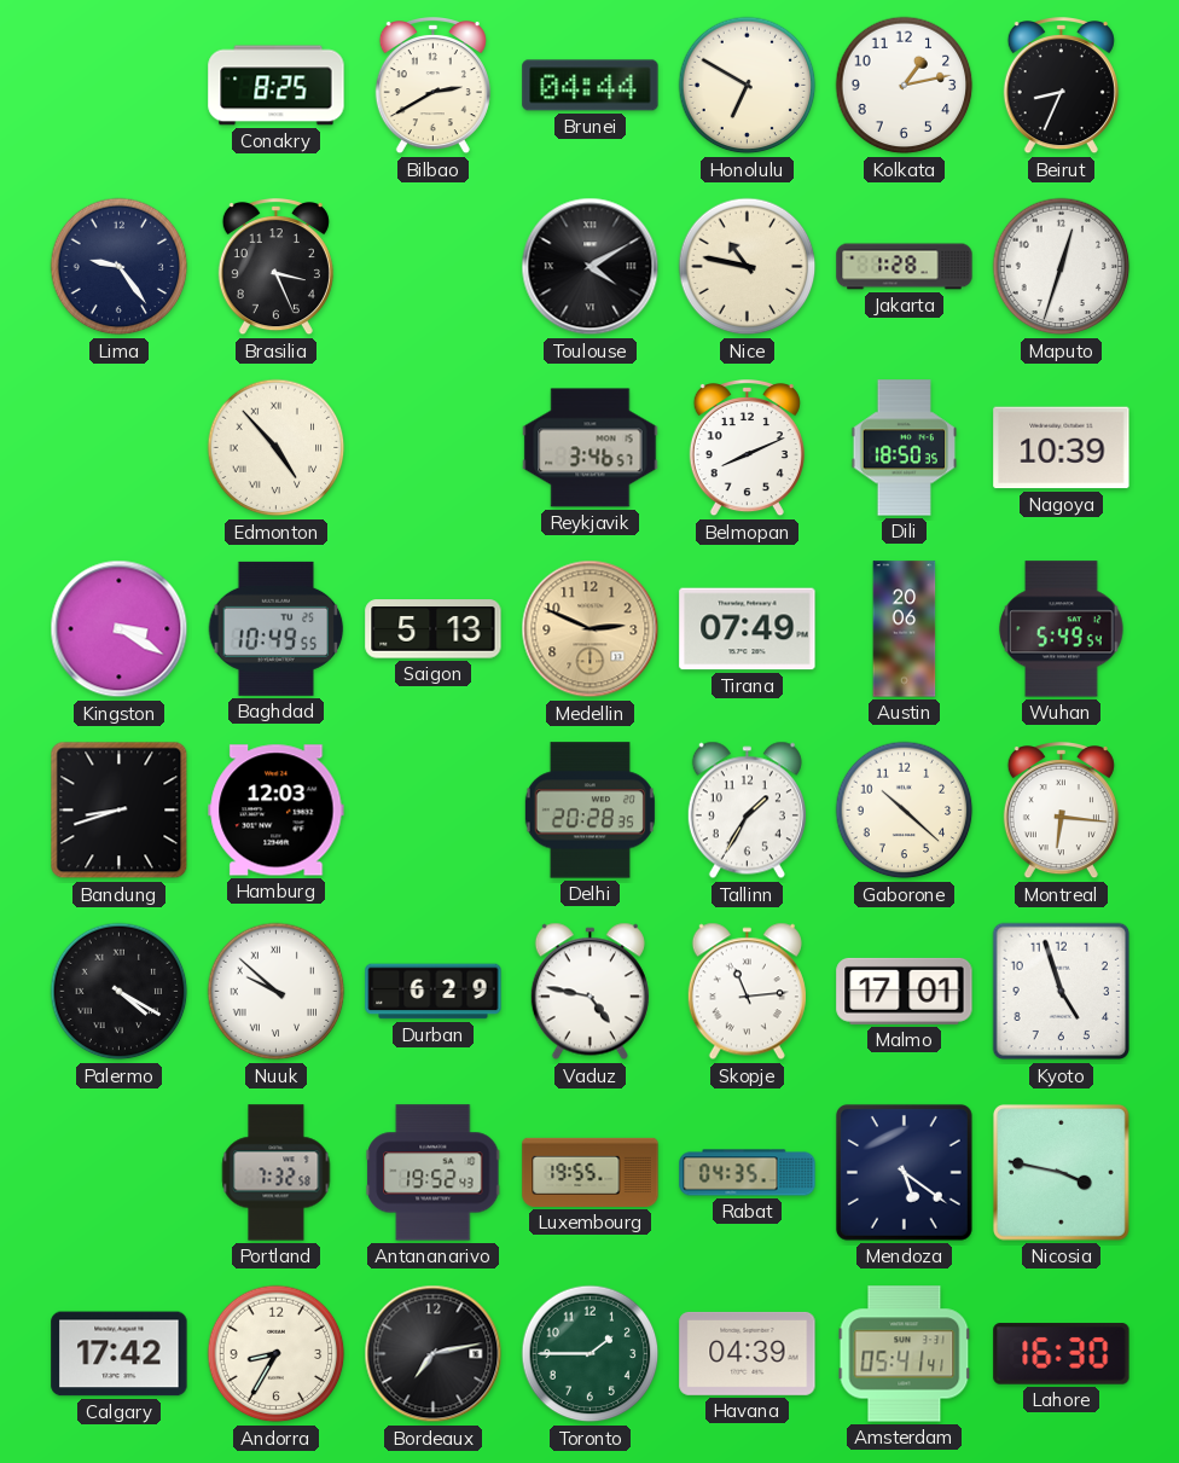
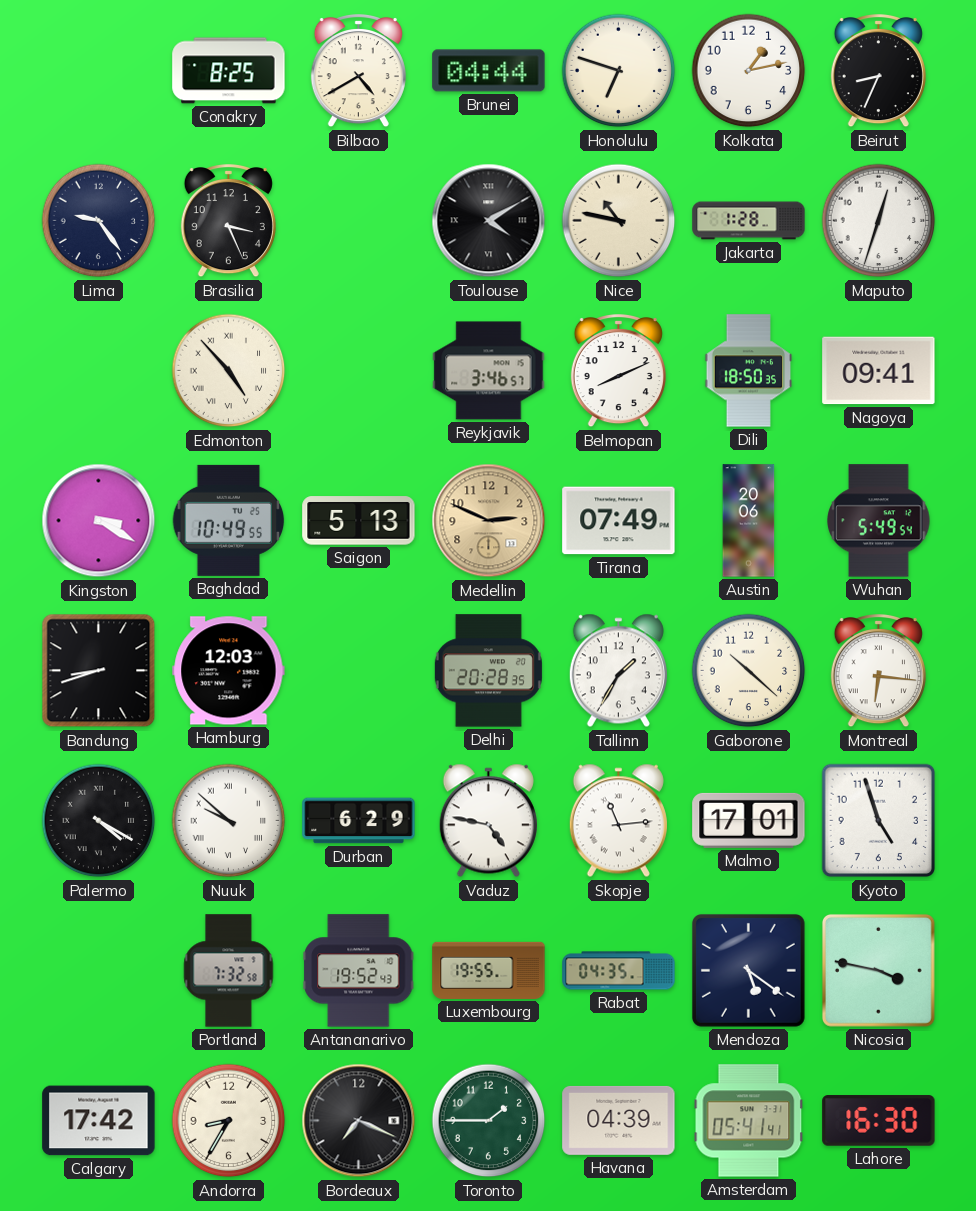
Bilbao: 2:40 -> 4:40 (358, 72)
Honolulu: 6:50 -> 6:48 (619, 71)
Nagoya: 10:39 -> 09:41 (879, 371)
Bordeaux: 7:13 -> 7:19 (359, 1121)
